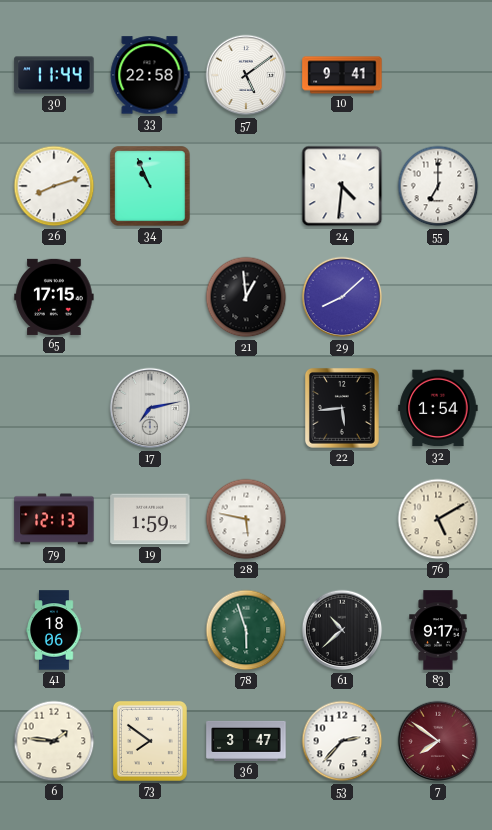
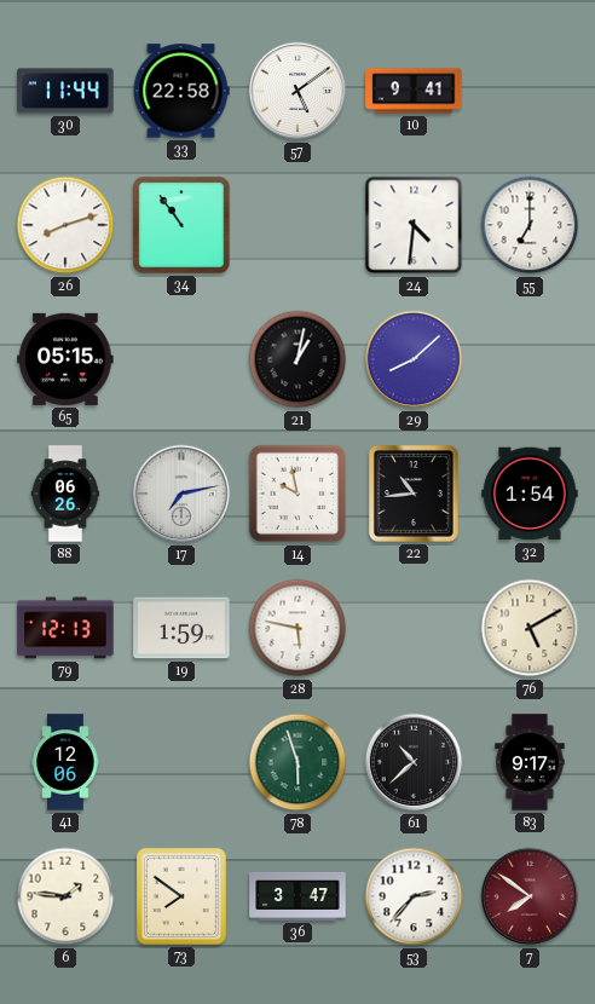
34: 10:56 -> 10:54 (181, 225)
65: 17:15 -> 05:15 (65, 359)
21: 12:59 -> 1:02 (297, 359)
88: none -> 06:26 (65, 494)
14: none -> 9:58 (297, 494)
22: 5:44 -> 10:44 (414, 494)
41: 18:06 -> 12:06 (65, 762)
